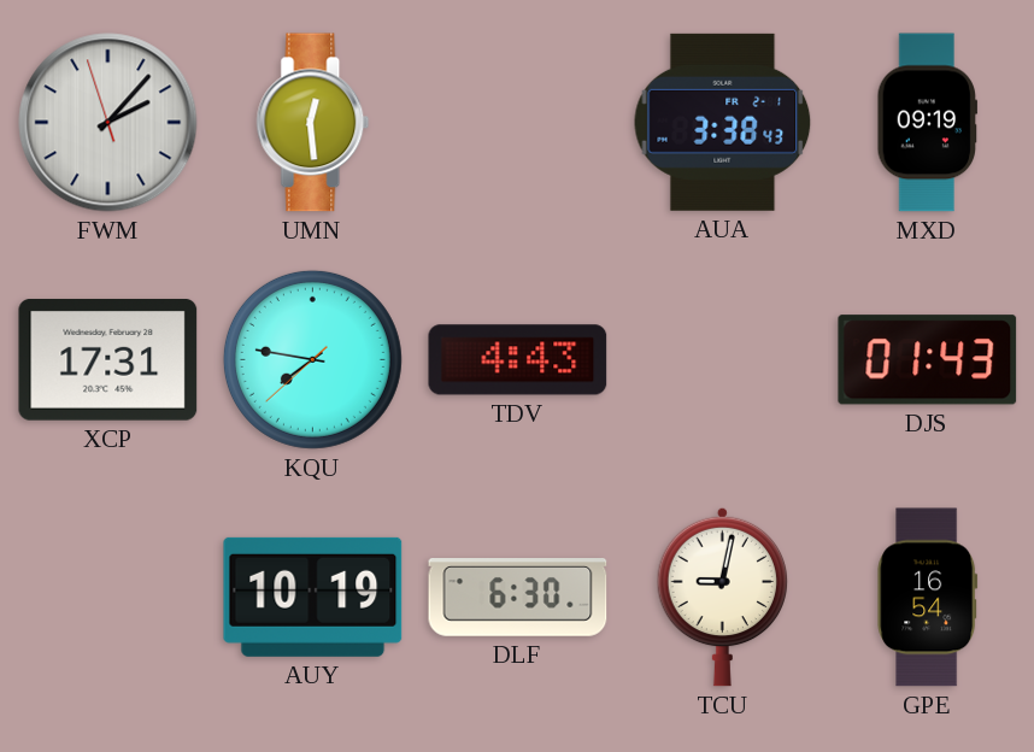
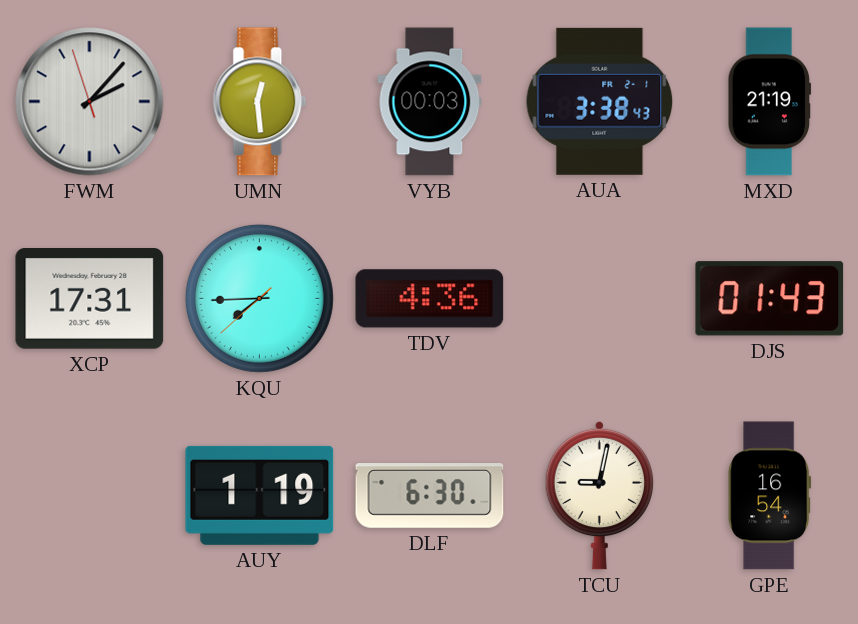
VYB: none -> 00:03 (430, 102)
MXD: 09:19 -> 21:19 (770, 102)
KQU: 7:46 -> 7:44 (259, 298)
TDV: 4:43 -> 4:36 (430, 299)
AUY: 10:19 -> 1:19 (260, 495)
